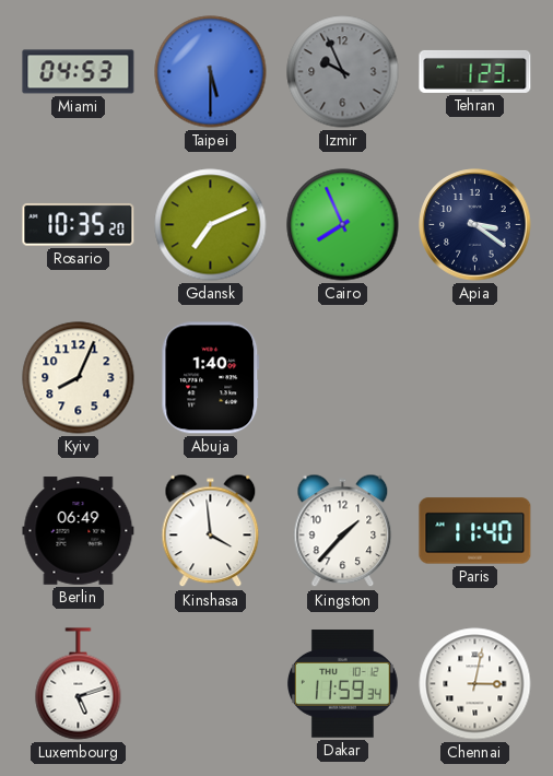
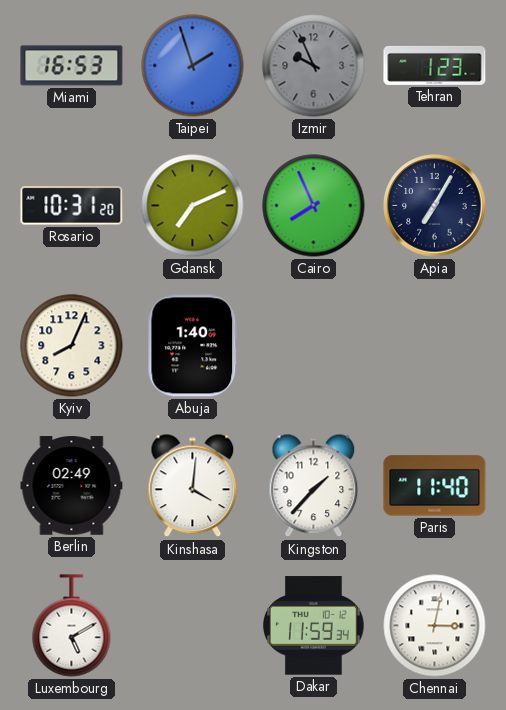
Miami: 04:53 -> 16:53 (72, 66)
Taipei: 5:30 -> 1:57 (193, 66)
Rosario: 10:35 -> 10:31 (72, 205)
Apia: 3:21 -> 7:05 (435, 206)
Berlin: 06:49 -> 02:49 (72, 486)
Kinshasa: 3:59 -> 4:01 (193, 486)
Luxembourg: 5:12 -> 5:10 (72, 626)
